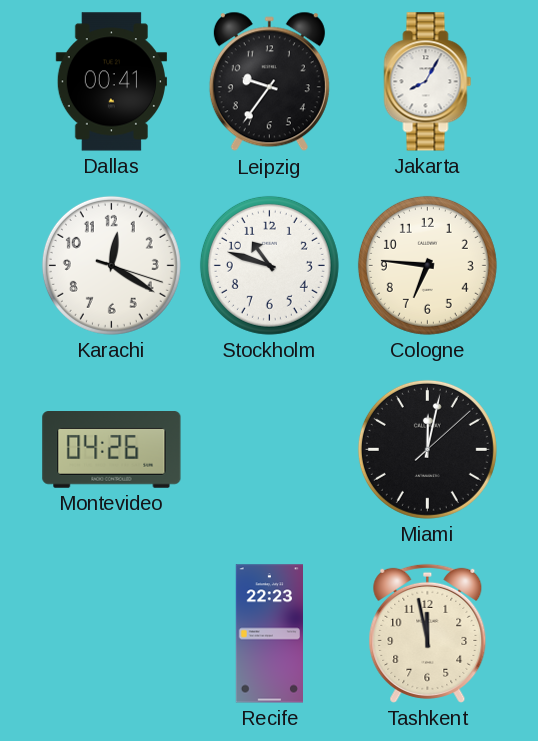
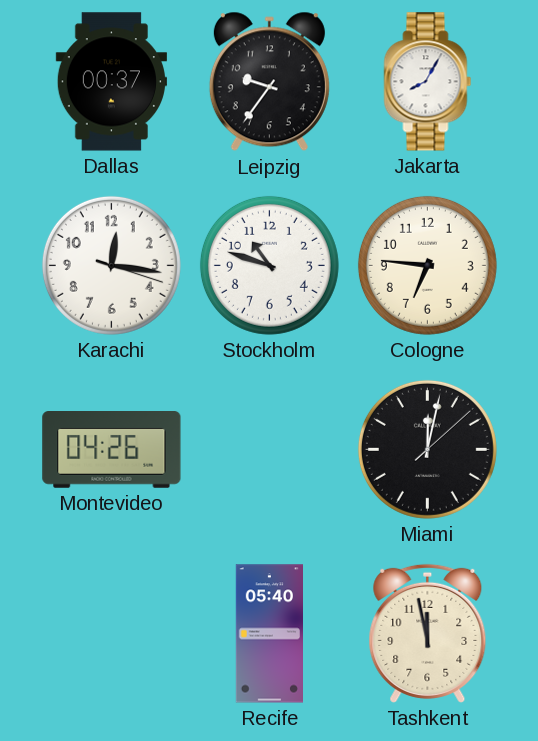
Dallas: 00:41 -> 00:37 (111, 82)
Karachi: 12:20 -> 12:16 (111, 265)
Recife: 22:23 -> 05:40 (269, 634)
